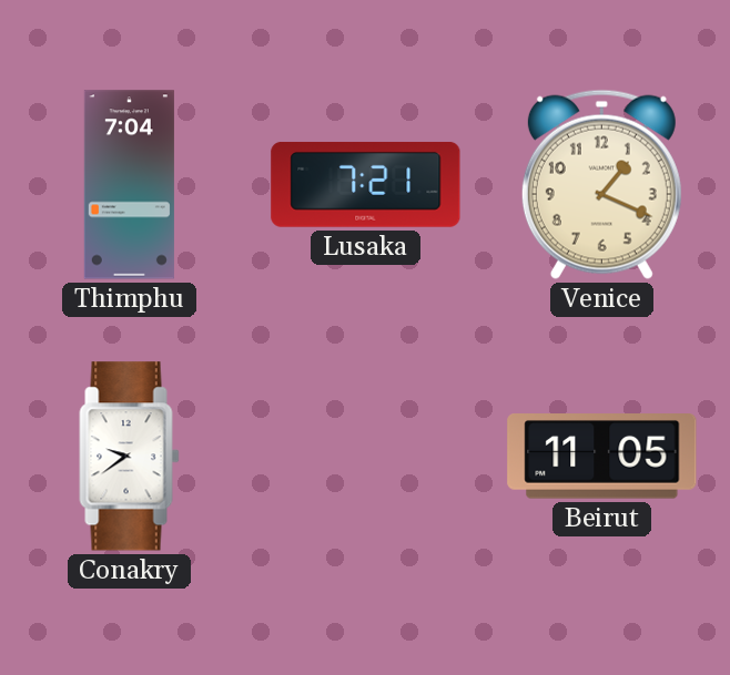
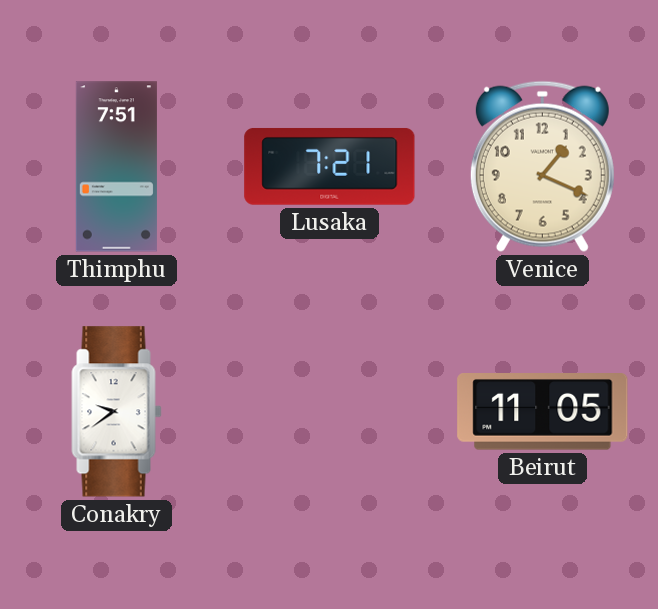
Thimphu: 7:04 -> 7:51 (116, 167)
